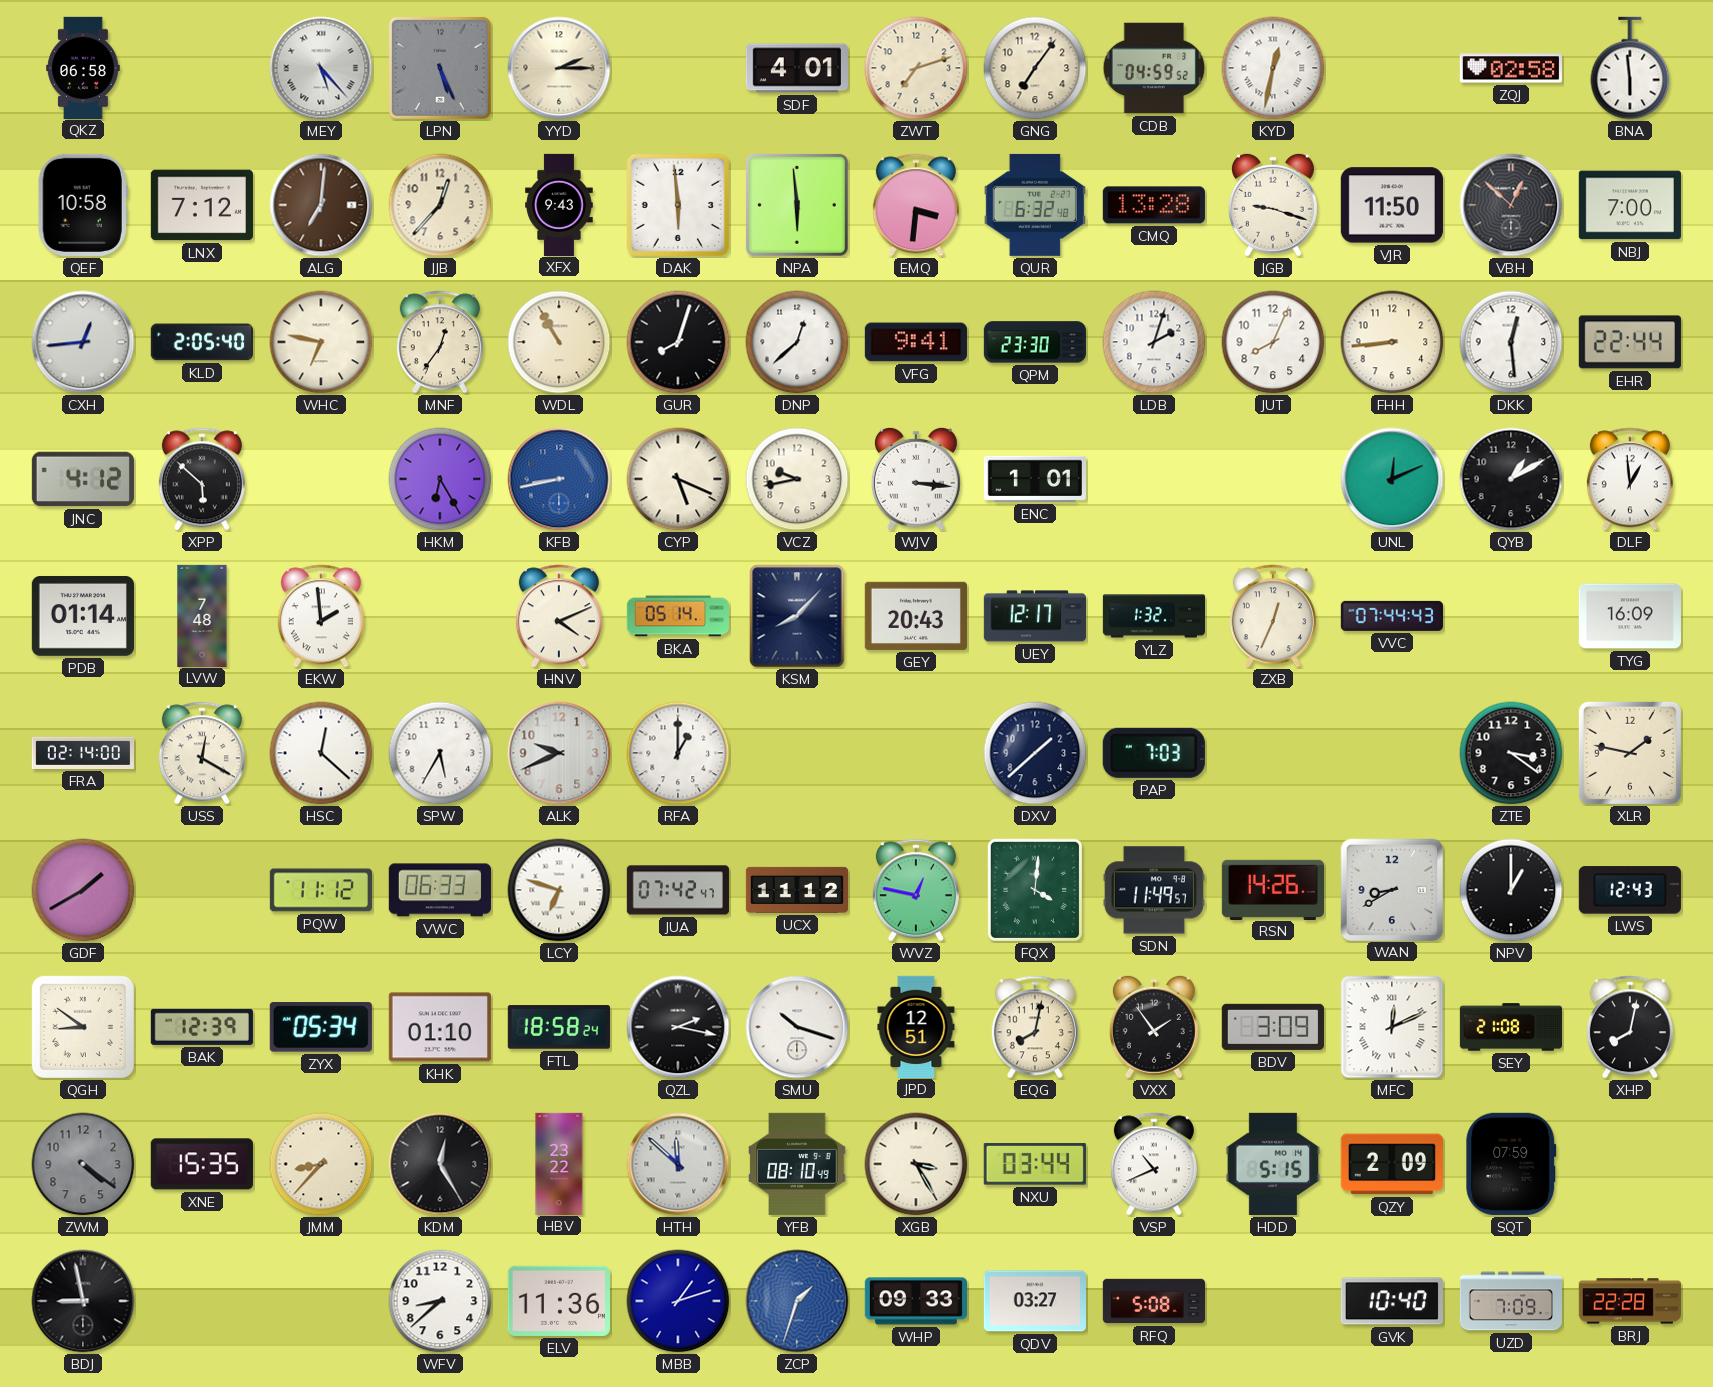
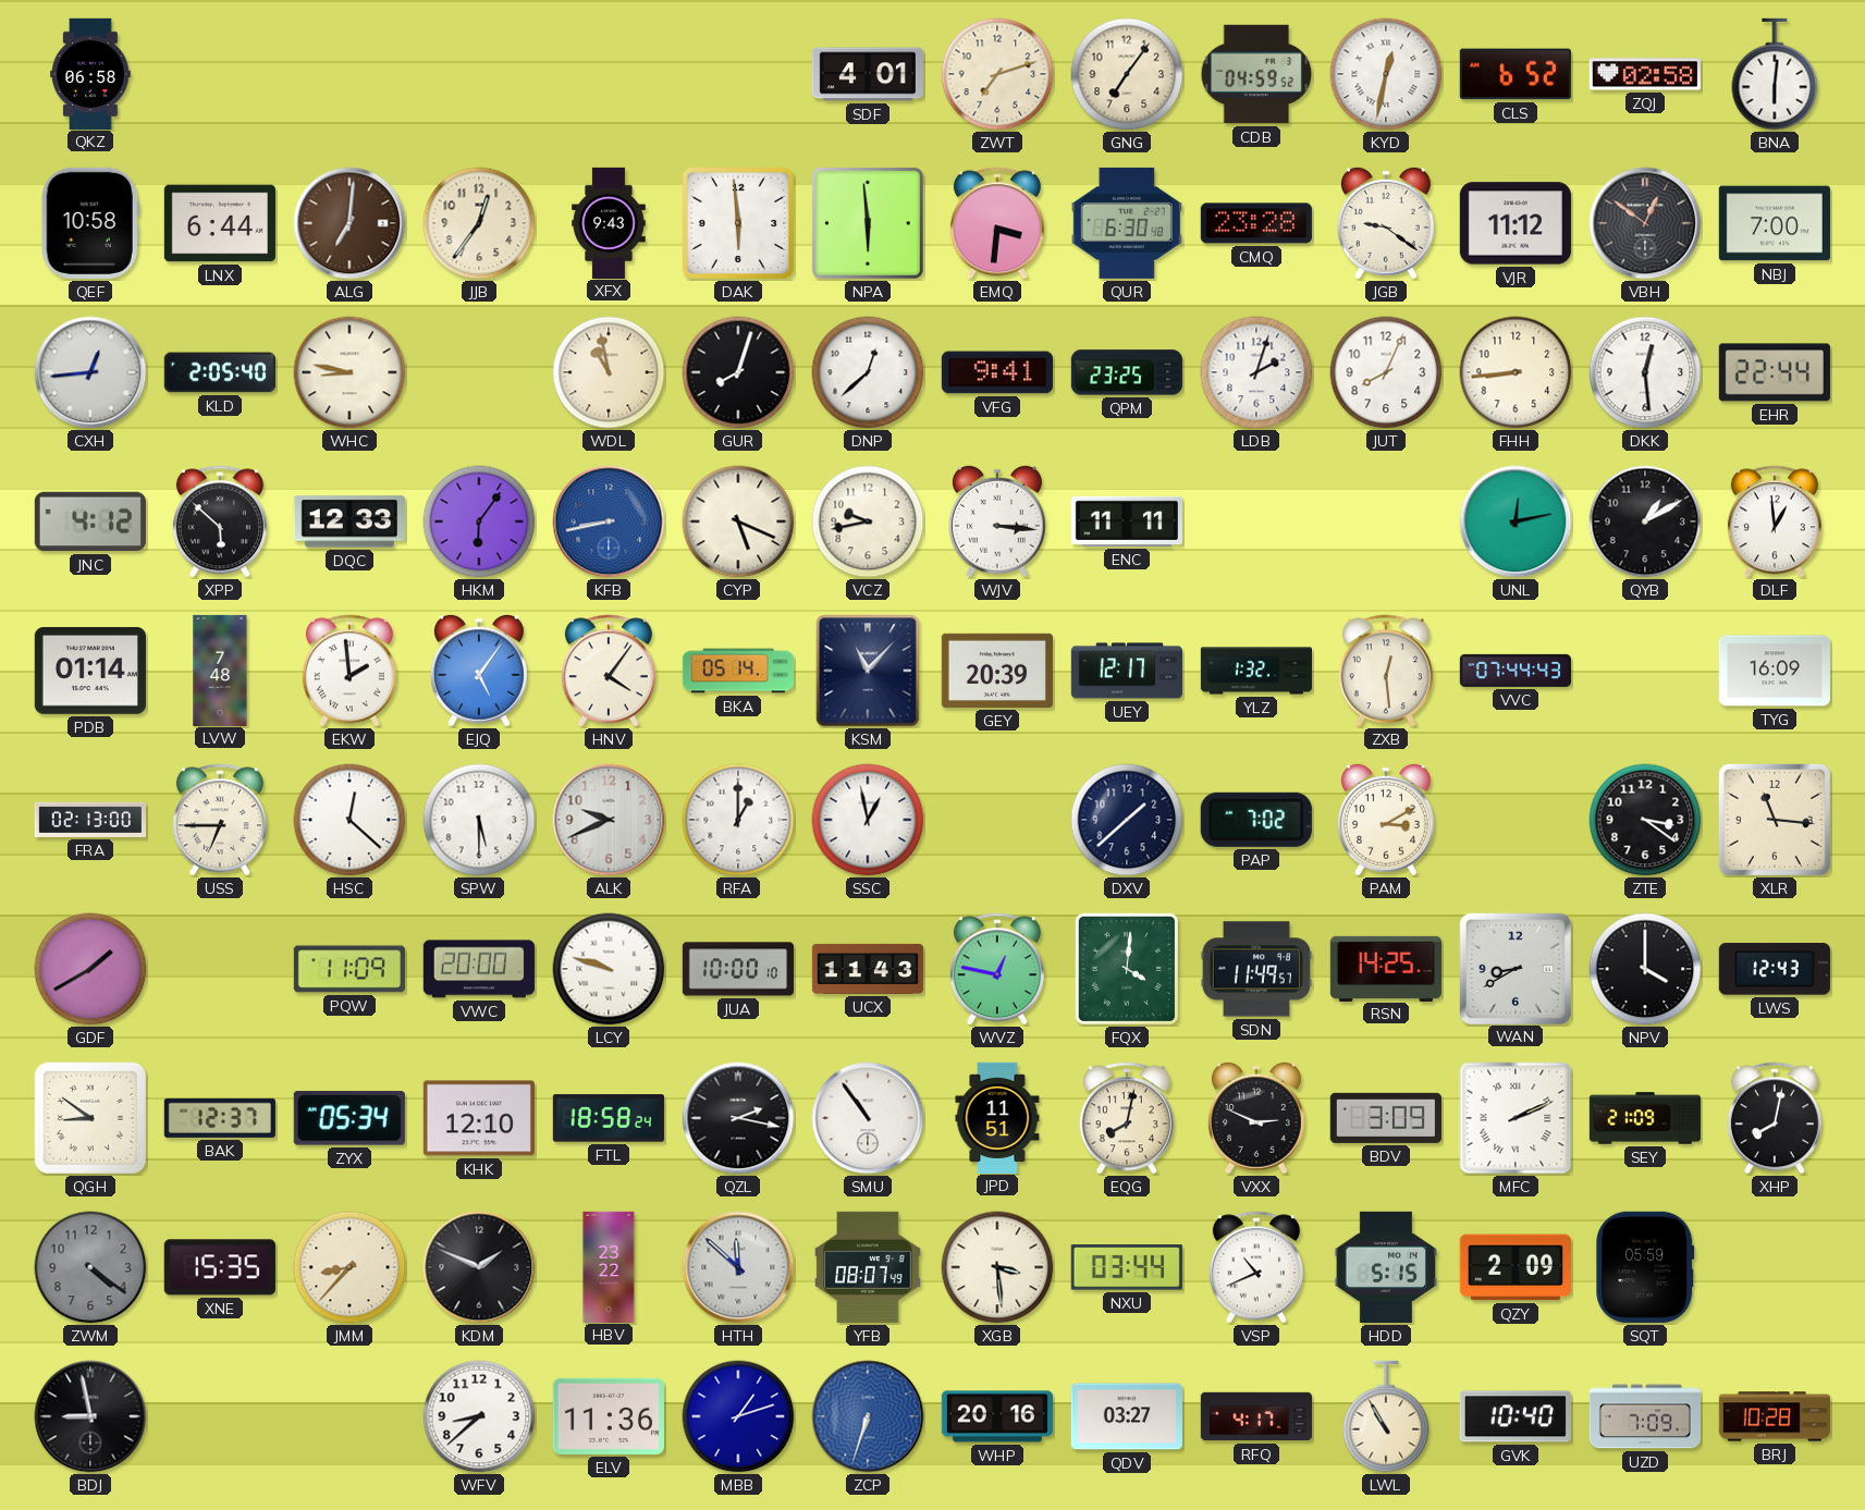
MEY: 5:23 -> none (321, 68)
LPN: 5:26 -> none (440, 68)
YYD: 2:15 -> none (559, 68)
CLS: none -> 6:52 (1516, 74)
BNA: 5:59 -> 6:01 (1775, 74)
LNX: 7:12 -> 6:44 (220, 223)
JJB: 12:37 -> 12:36 (479, 223)
QUR: 6:32 -> 6:30 (1127, 223)
CMQ: 13:28 -> 23:28 (1256, 223)
JGB: 9:18 -> 9:21 (1386, 223)
VJR: 11:50 -> 11:12 (1516, 223)
VBH: 12:52 -> 12:51 (1645, 223)
WHC: 6:47 -> 8:47 (349, 372)
MNF: 12:36 -> none (440, 342)
WDL: 10:55 -> 10:58 (609, 372)
QPM: 23:30 -> 23:25 (1127, 372)
DQC: none -> 12:33 (349, 521)
HKM: 6:25 -> 6:06 (479, 521)
ENC: 1:01 -> 11:11 (1127, 521)
UNL: 12:11 -> 12:13 (1516, 521)
EJQ: none -> 5:06 (479, 671)
HNV: 4:11 -> 4:06 (609, 671)
KSM: 8:07 -> 11:07 (868, 671)
GEY: 20:43 -> 20:39 (997, 671)
ZXB: 12:34 -> 12:29 (1386, 671)
FRA: 02:14 -> 02:13 (89, 820)
USS: 12:20 -> 6:45 (220, 820)
SPW: 5:35 -> 5:30 (479, 820)
SSC: none -> 12:58 (868, 820)
PAP: 7:03 -> 7:02 (1256, 820)
PAM: none -> 3:10 (1386, 820)
XLR: 1:47 -> 11:16 (1775, 820)
PQW: 11:12 -> 11:09 (349, 969)
VWC: 06:33 -> 20:00 (479, 969)
LCY: 6:48 -> 9:48 (609, 969)
JUA: 07:42 -> 10:00 (738, 969)
UCX: 11:12 -> 11:43 (867, 969)
RSN: 14:26 -> 14:25 (1385, 968)
NPV: 1:00 -> 4:00 (1645, 969)
BAK: 12:39 -> 12:37 (220, 1118)
KHK: 01:10 -> 12:10 (479, 1118)
SMU: 10:18 -> 10:54 (868, 1118)
JPD: 12:51 -> 11:51 (997, 1117)
VXX: 1:54 -> 2:49 (1256, 1118)
MFC: 12:11 -> 2:11 (1516, 1118)
SEY: 21:08 -> 21:09 (1644, 1118)
KDM: 12:25 -> 1:49 (479, 1267)
YFB: 08:10 -> 08:07 (868, 1267)
XGB: 3:25 -> 3:29 (997, 1267)
SQT: 07:59 -> 05:59 (1645, 1267)
ZCP: 1:33 -> 6:33 (868, 1416)
WHP: 09:33 -> 20:16 (996, 1416)
RFQ: 5:08 -> 4:17 (1255, 1416)
LWL: none -> 10:55 (1386, 1416)
BRJ: 22:28 -> 10:28 (1775, 1416)
